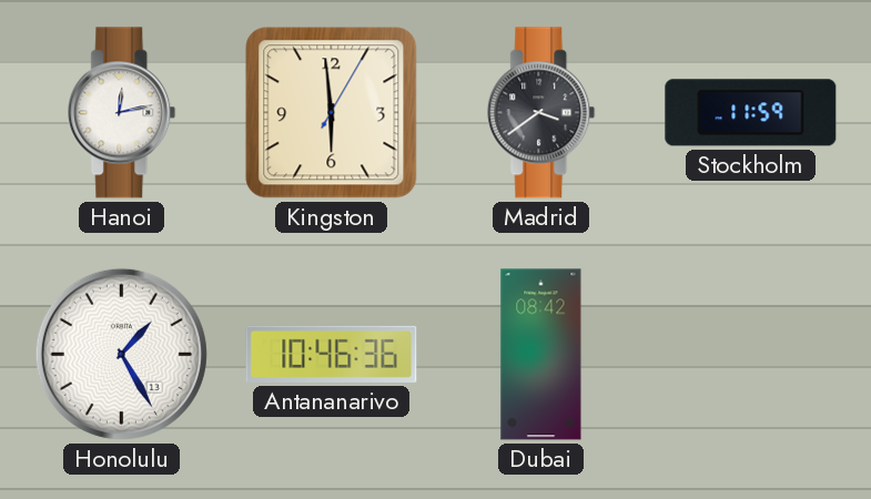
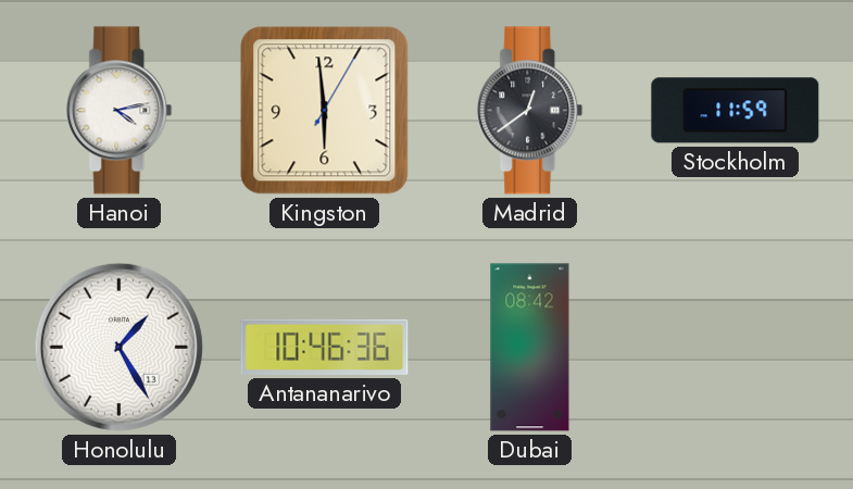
Hanoi: 12:13 -> 4:13 (120, 111)
Madrid: 3:39 -> 12:39 (530, 111)
